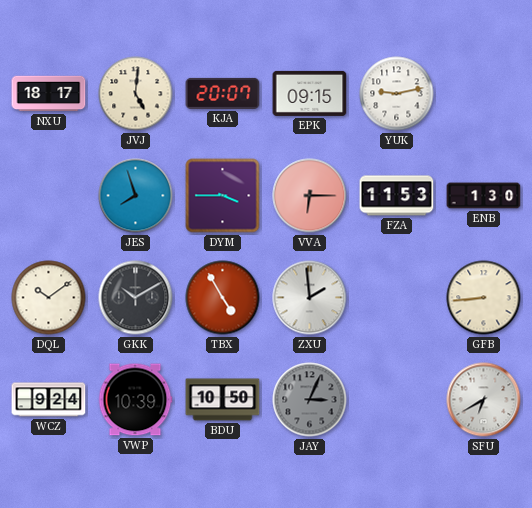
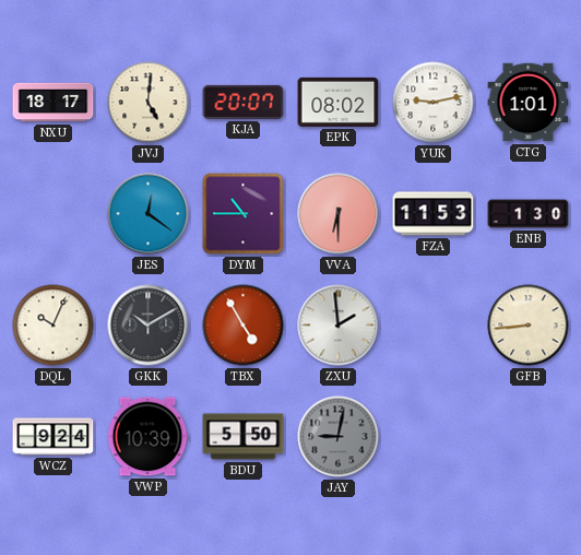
EPK: 09:15 -> 08:02 (339, 102)
CTG: none -> 1:01 (529, 103)
JES: 7:57 -> 12:21 (149, 214)
DYM: 3:45 -> 10:45 (244, 214)
VVA: 6:15 -> 6:30 (339, 214)
DQL: 10:09 -> 10:04 (54, 326)
BDU: 10:50 -> 5:50 (244, 437)
JAY: 3:04 -> 9:02 (339, 437)
SFU: 6:40 -> none (484, 400)
